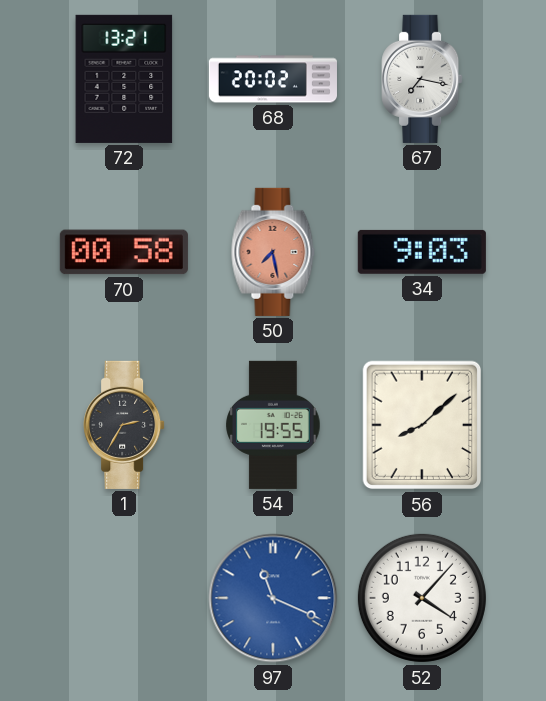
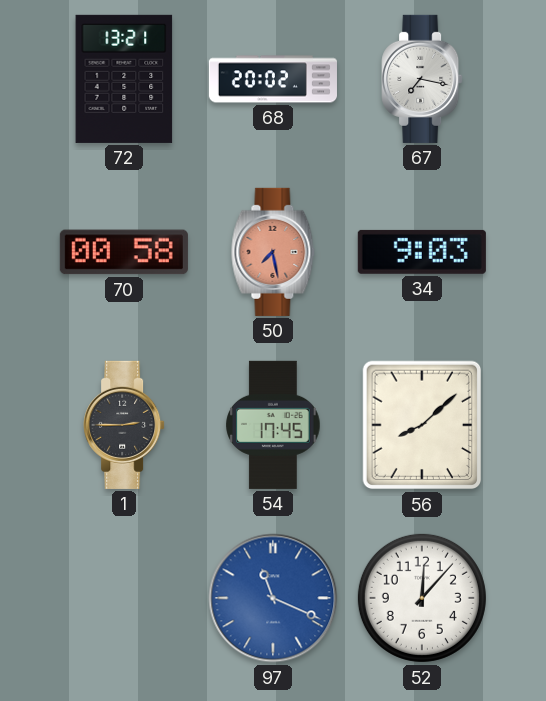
1: 2:35 -> 2:45 (124, 425)
54: 19:55 -> 17:45 (273, 425)
52: 4:07 -> 12:07 (422, 598)
